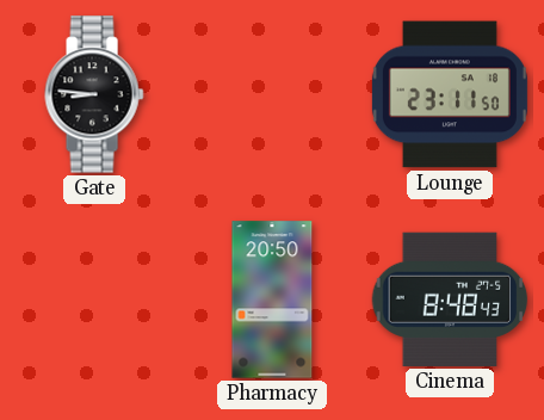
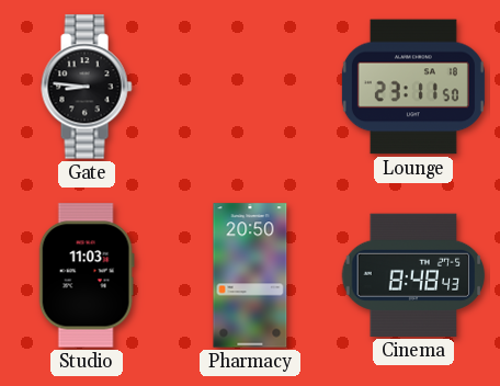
Studio: none -> 11:03 (87, 275)
